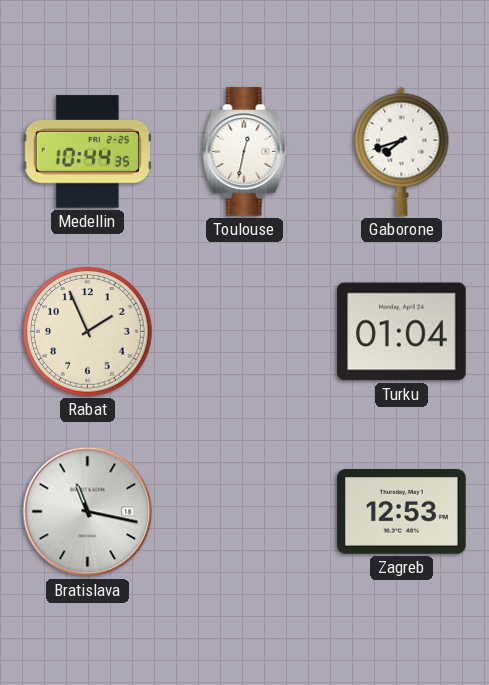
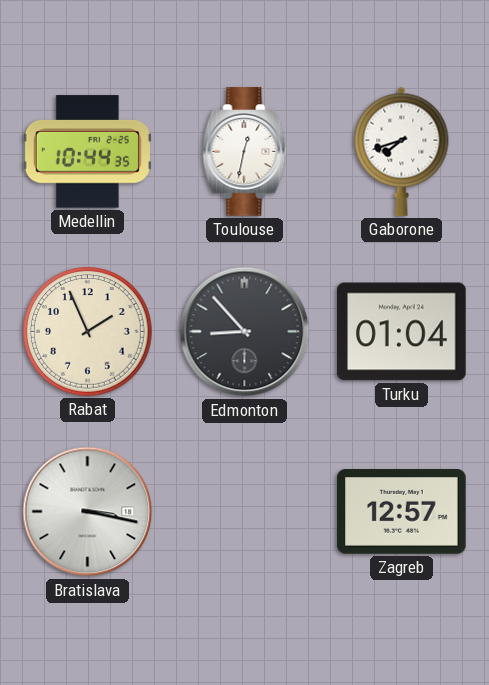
Edmonton: none -> 8:53 (245, 332)
Bratislava: 11:17 -> 3:17 (88, 512)
Zagreb: 12:53 -> 12:57 (402, 512)
